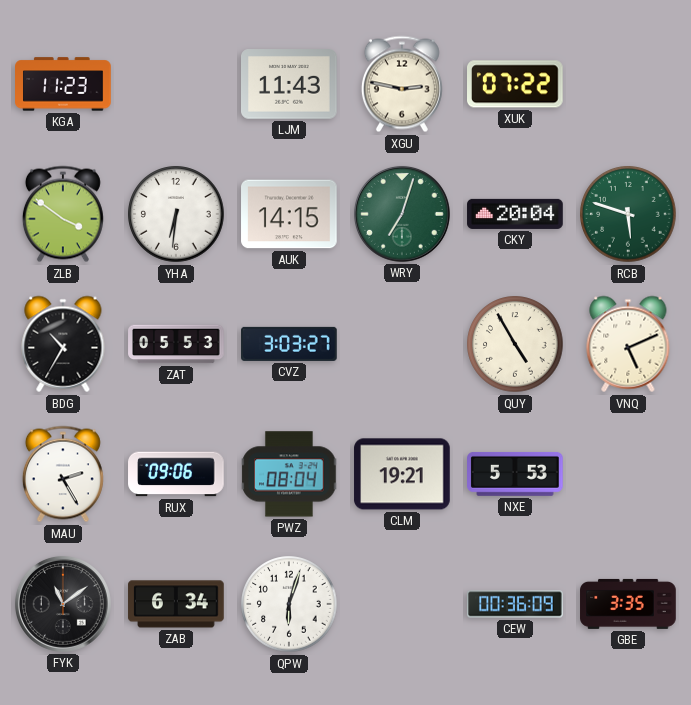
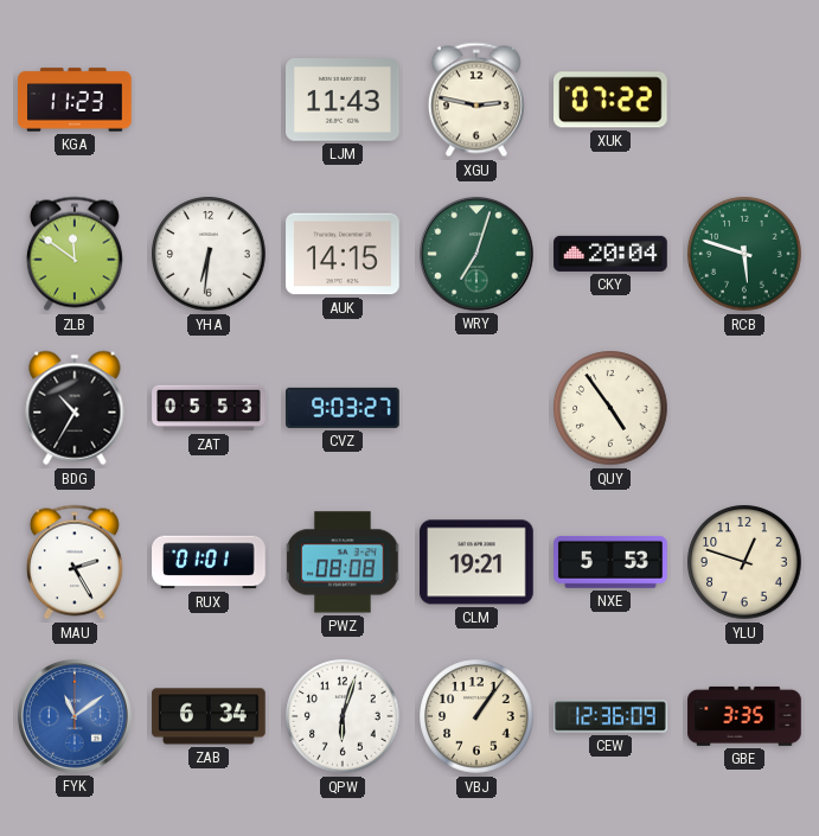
ZLB: 3:51 -> 11:51 (75, 254)
CVZ: 3:03 -> 9:03 (343, 408)
QUY: 4:55 -> 4:54 (610, 408)
VNQ: 5:11 -> none (628, 344)
RUX: 09:06 -> 01:01 (209, 562)
PWZ: 08:04 -> 08:08 (343, 562)
YLU: none -> 12:48 (744, 562)
FYK dial: black -> blue (75, 716)
VBJ: none -> 1:06 (476, 716)
CEW: 00:36 -> 12:36 (610, 716)
